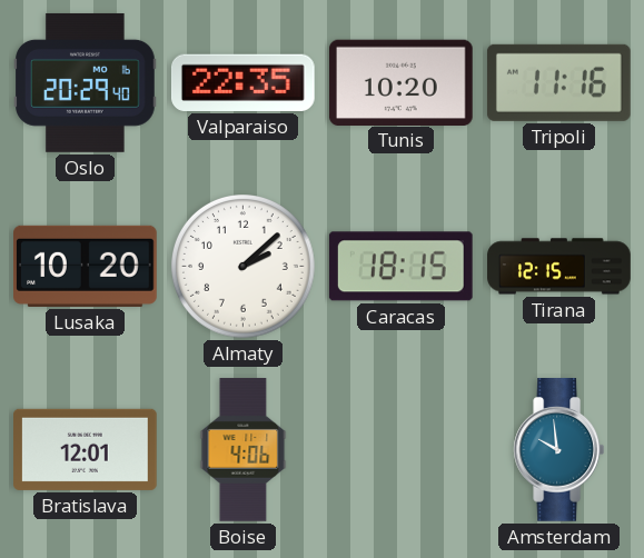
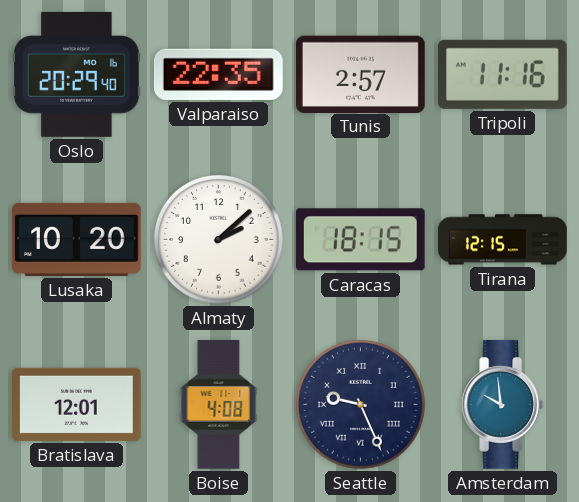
Tunis: 10:20 -> 2:57 (361, 74)
Boise: 4:06 -> 4:08 (219, 405)
Seattle: none -> 9:26 (361, 405)
